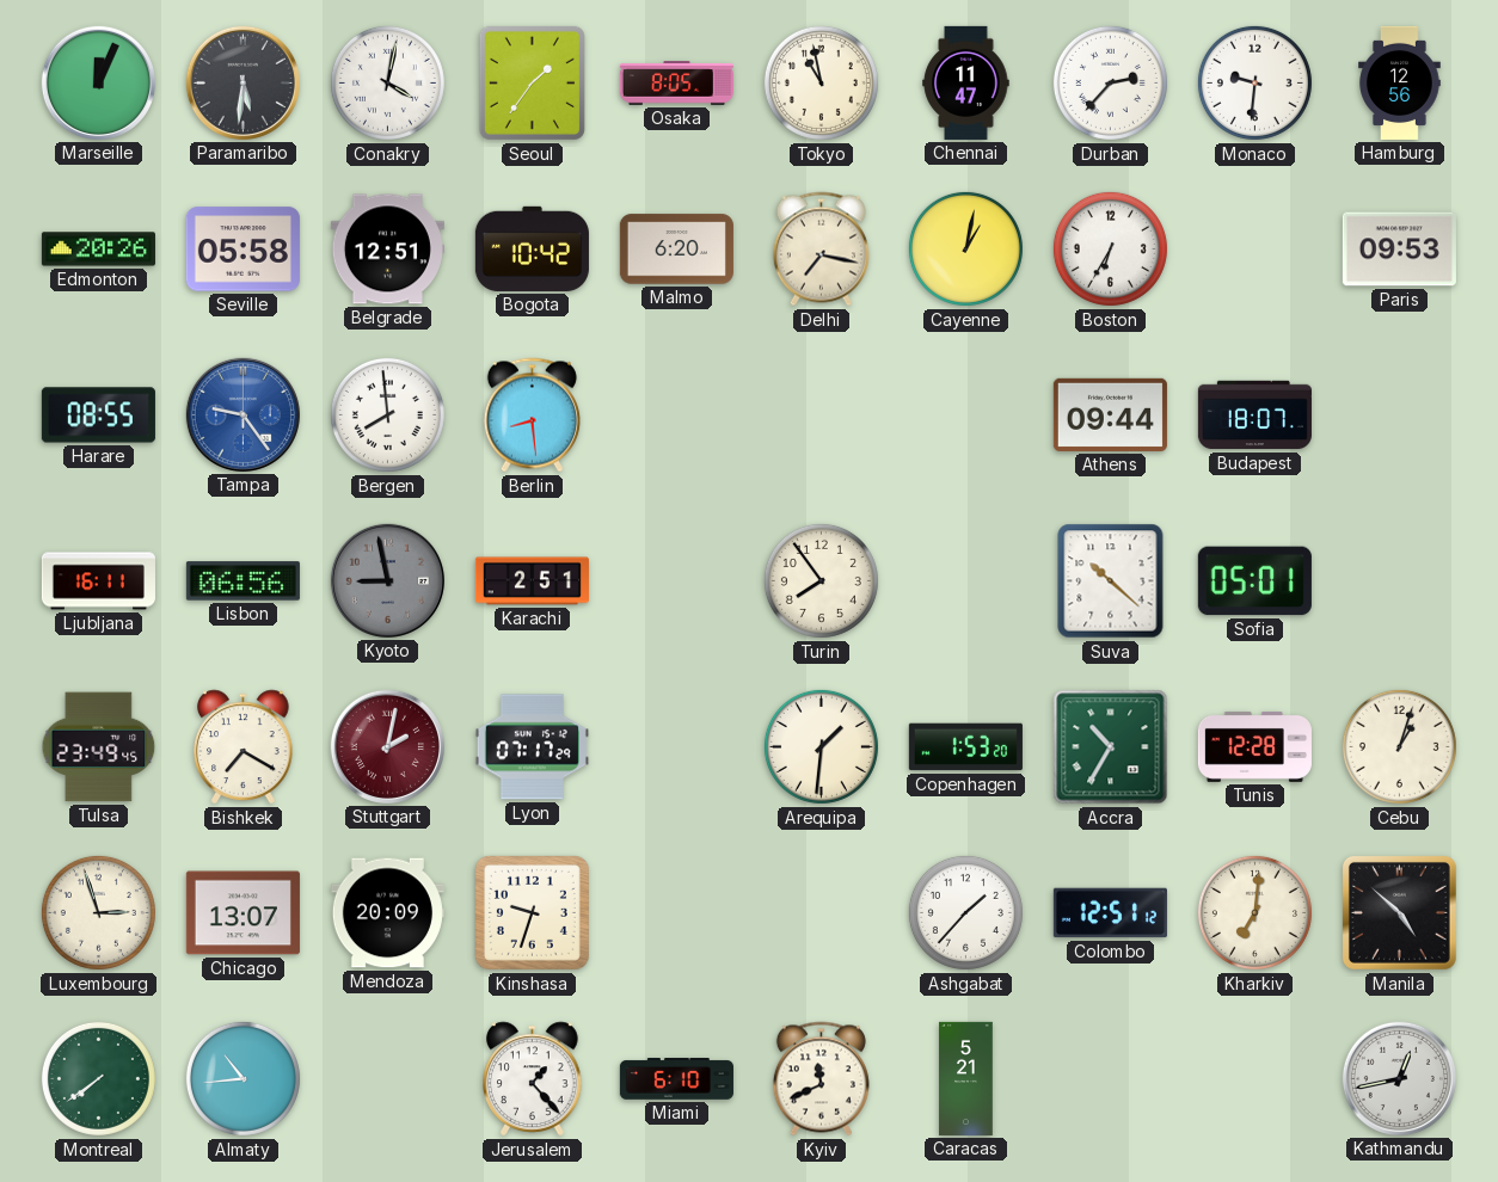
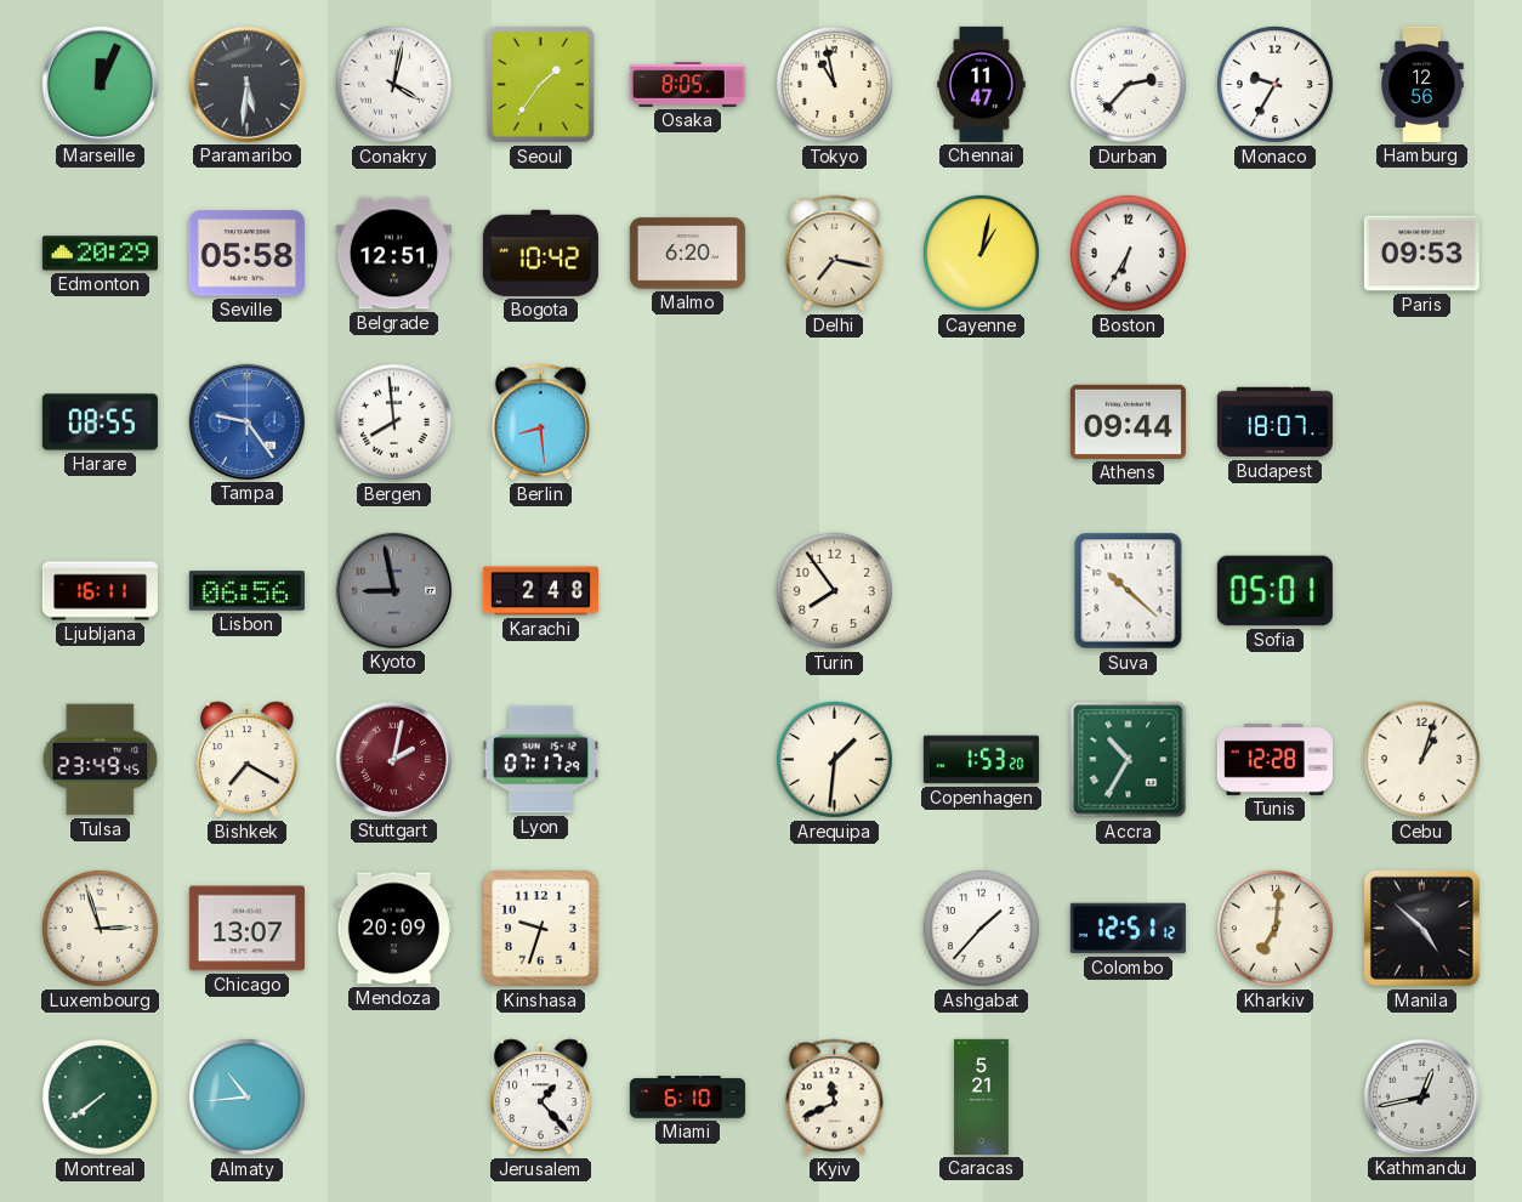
Monaco: 9:31 -> 9:35 (1274, 84)
Edmonton: 20:26 -> 20:29 (100, 254)
Karachi: 2:51 -> 2:48 (540, 591)
